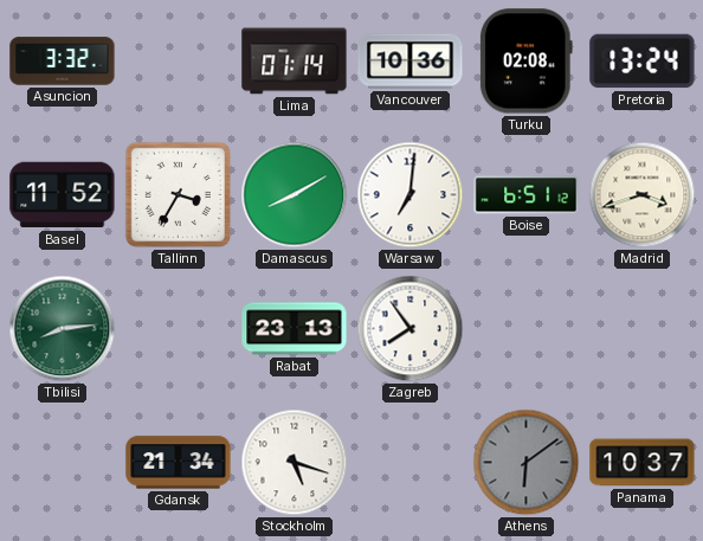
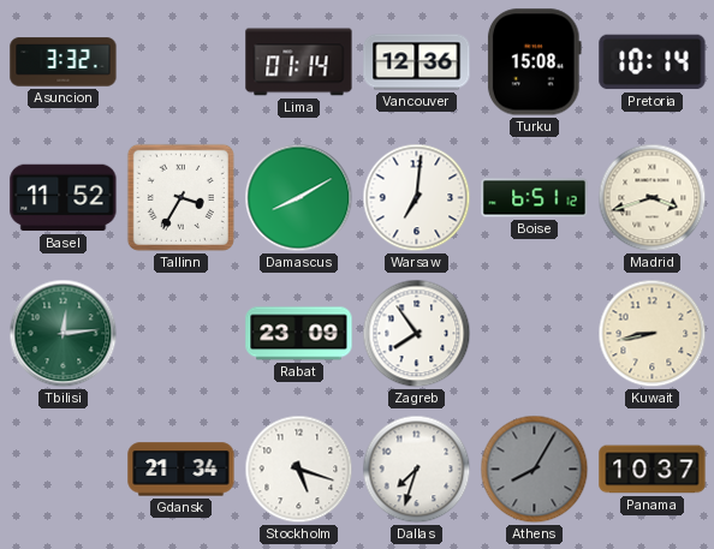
Vancouver: 10:36 -> 12:36 (417, 62)
Turku: 02:08 -> 15:08 (534, 62)
Pretoria: 13:24 -> 10:14 (653, 62)
Tbilisi: 8:14 -> 12:14 (64, 334)
Rabat: 23:13 -> 23:09 (299, 334)
Kuwait: none -> 8:43 (653, 334)
Dallas: none -> 7:33 (417, 470)
Athens: 6:09 -> 8:05 (535, 470)
